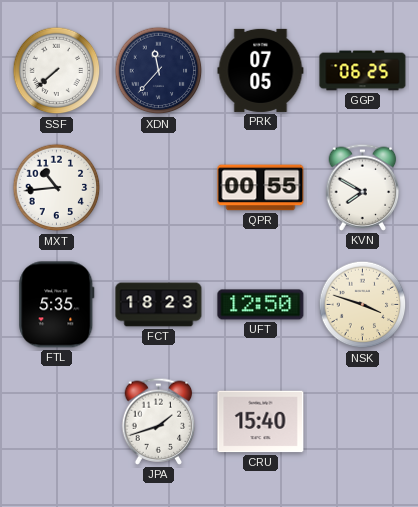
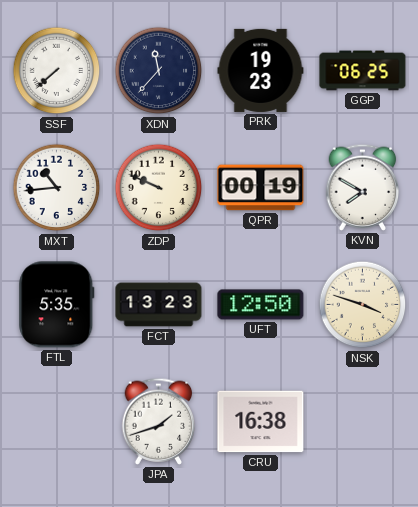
PRK: 07:05 -> 19:23 (261, 70)
ZDP: none -> 9:49 (159, 188)
QPR: 00:55 -> 00:19 (261, 188)
FCT: 18:23 -> 13:23 (159, 305)
CRU: 15:40 -> 16:38 (261, 422)
